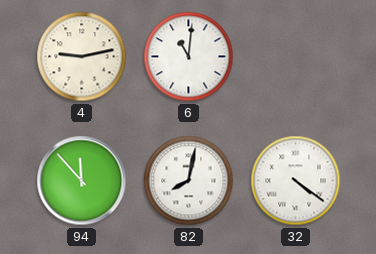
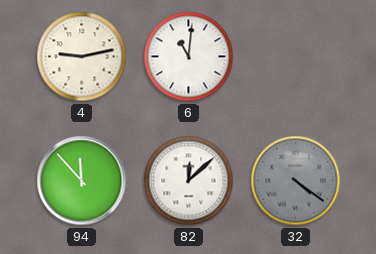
82: 8:02 -> 12:08 (189, 181)
32 dial: white -> grey (296, 181)
